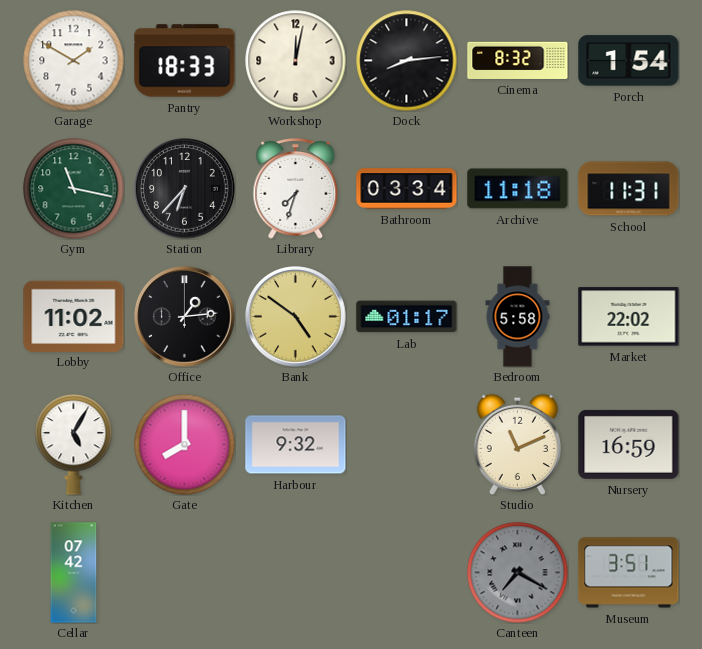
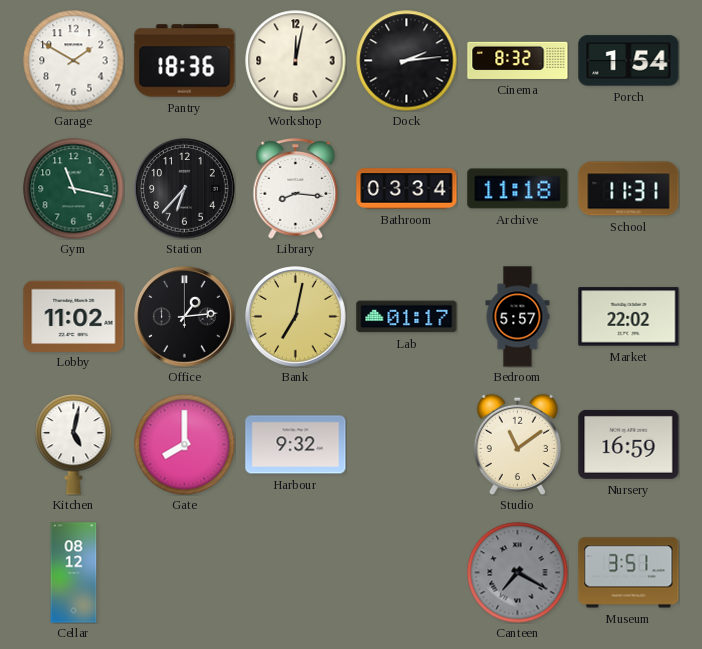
Pantry: 18:33 -> 18:36 (185, 61)
Dock: 8:14 -> 2:14 (407, 61)
Library: 7:33 -> 8:16 (296, 189)
Bank: 4:51 -> 7:02 (296, 317)
Bedroom: 5:58 -> 5:57 (518, 317)
Kitchen: 5:05 -> 5:02 (74, 445)
Studio: 11:11 -> 11:09 (517, 444)
Cellar: 07:42 -> 08:12 (74, 573)
